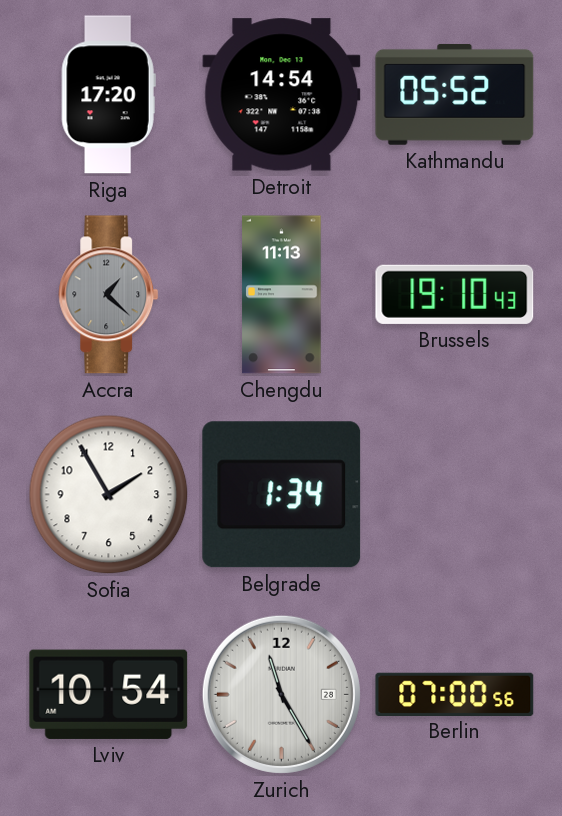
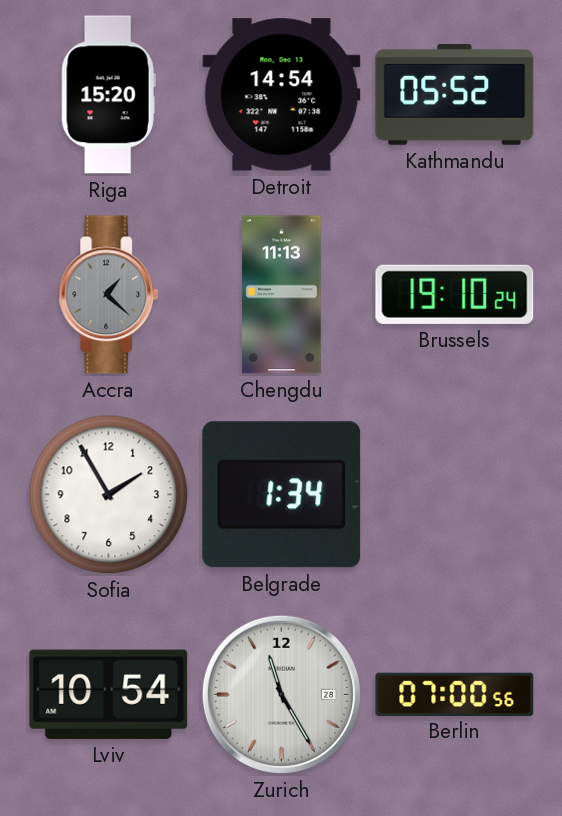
Riga: 17:20 -> 15:20 (108, 95)
Brussels: 19:10:43 -> 19:10:24 (455, 294)
